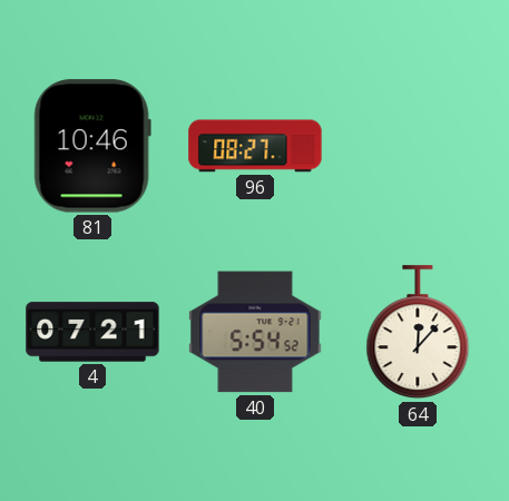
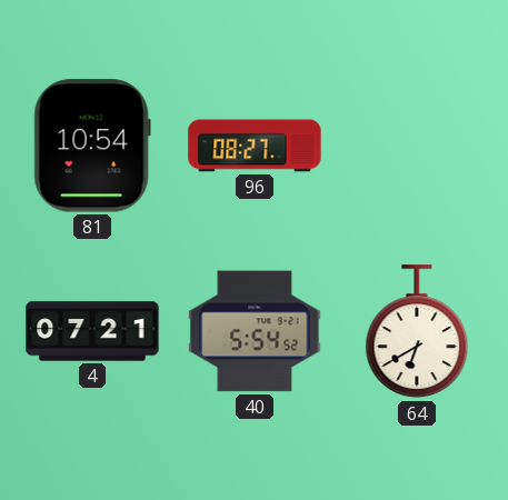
81: 10:46 -> 10:54 (92, 146)
64: 12:07 -> 6:40 (417, 332)
